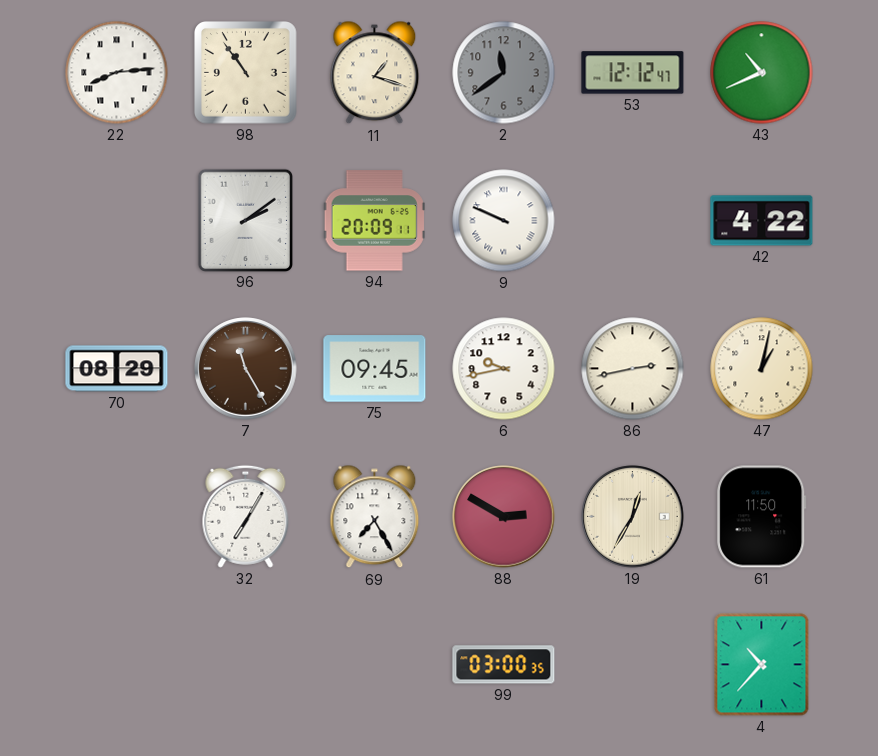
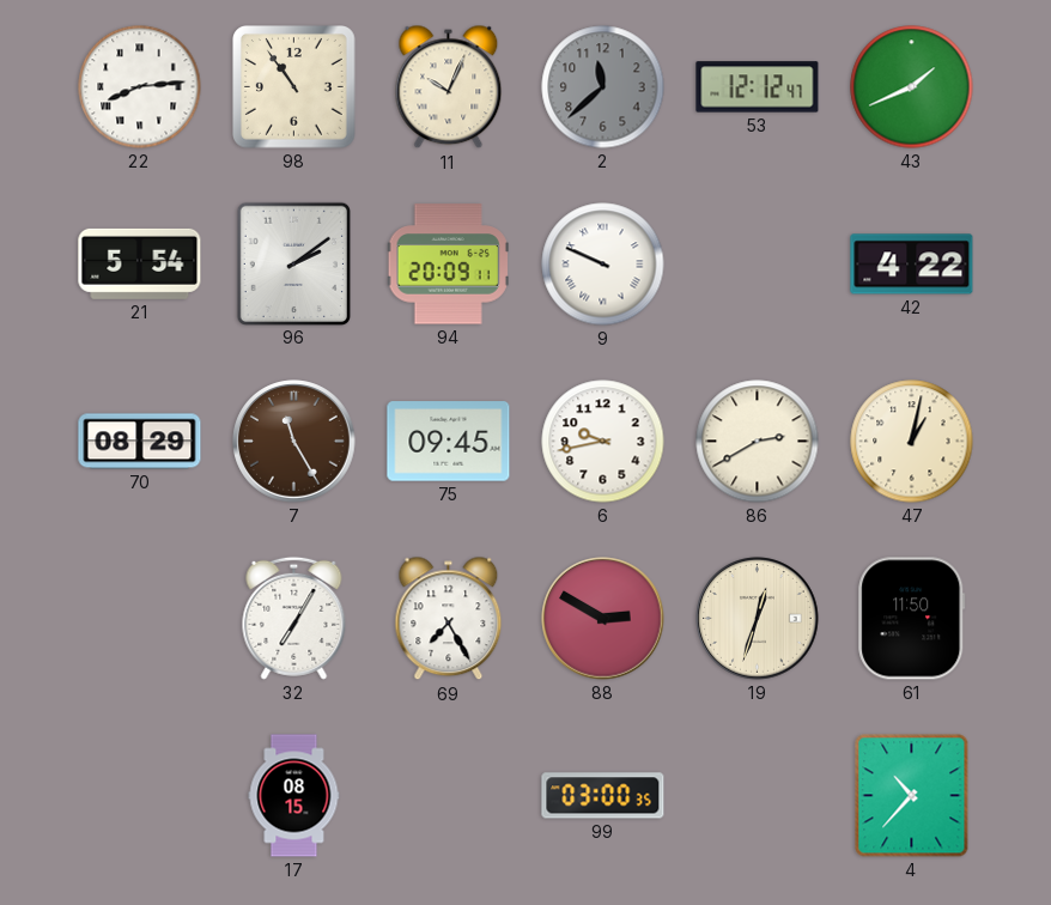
11: 1:18 -> 10:04 (449, 87)
2: 11:39 -> 11:38 (603, 87)
43: 10:41 -> 1:41 (912, 87)
21: none -> 5:54 (140, 263)
86: 2:43 -> 2:40 (758, 442)
19: 12:35 -> 12:33 (758, 619)
17: none -> 08:15 (294, 796)
